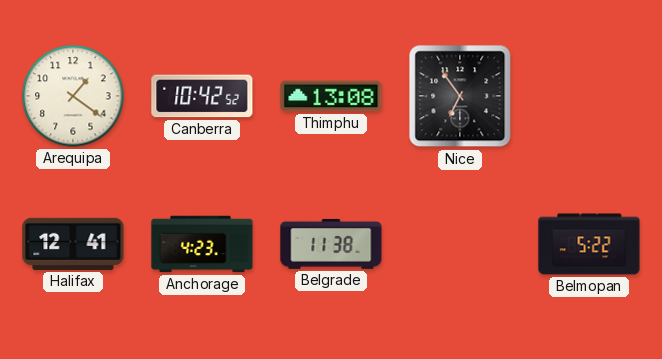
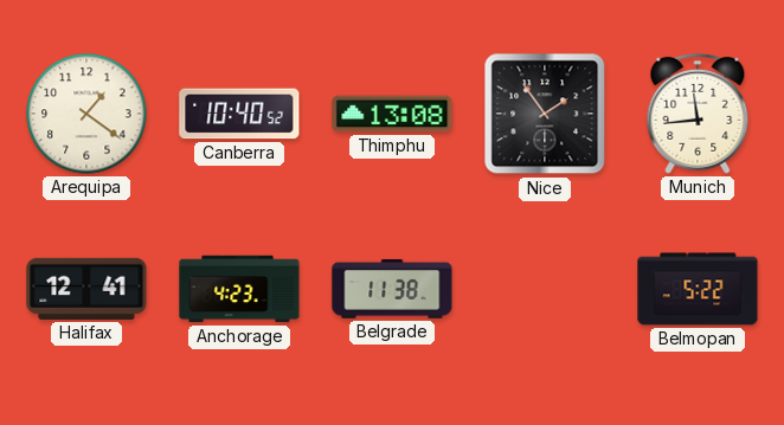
Canberra: 10:42 -> 10:40 (239, 114)
Nice: 6:54 -> 1:54 (545, 114)
Munich: none -> 11:44 (698, 114)
